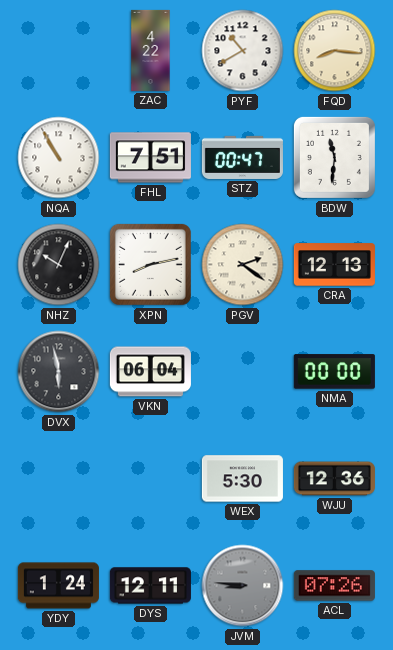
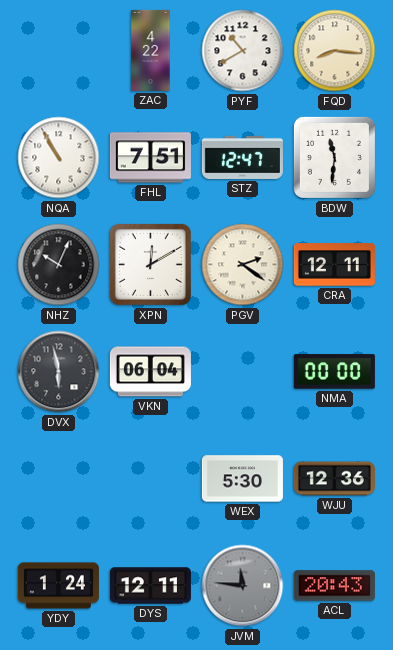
STZ: 00:47 -> 12:47 (242, 157)
XPN: 8:13 -> 12:10 (150, 264)
CRA: 12:13 -> 12:11 (334, 265)
JVM: 8:46 -> 11:46 (243, 586)
ACL: 07:26 -> 20:43 (334, 586)
